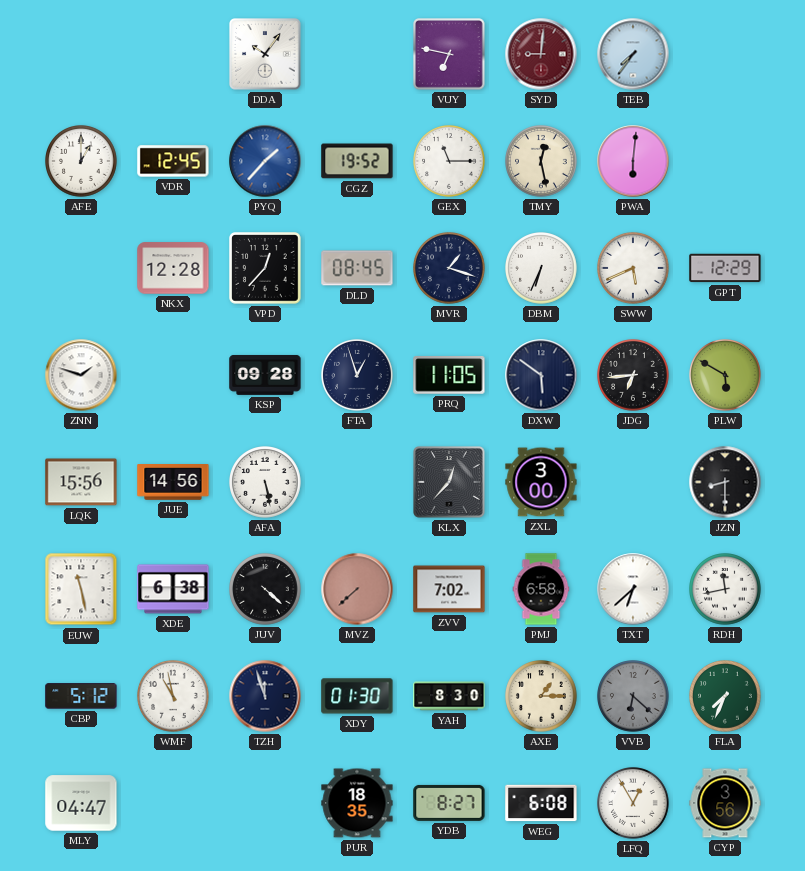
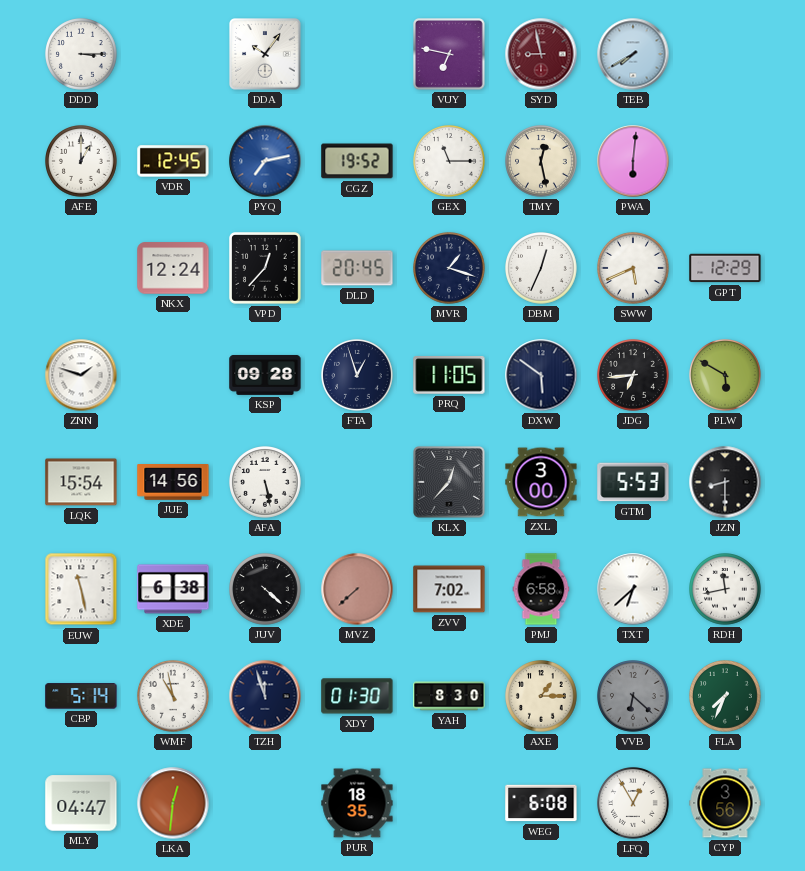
DDD: none -> 3:15 (82, 55)
SYD: 9:01 -> 8:58 (541, 54)
TEB: 7:36 -> 7:40 (633, 54)
PYQ: 1:37 -> 7:13 (265, 161)
NKX: 12:28 -> 12:24 (173, 268)
DLD: 08:45 -> 20:45 (357, 268)
DBM: 6:34 -> 12:34 (542, 269)
LQK: 15:56 -> 15:54 (81, 482)
GTM: none -> 5:53 (633, 482)
CBP: 5:12 -> 5:14 (81, 696)
LKA: none -> 12:31 (173, 803)
YDB: 8:27 -> none (449, 803)
